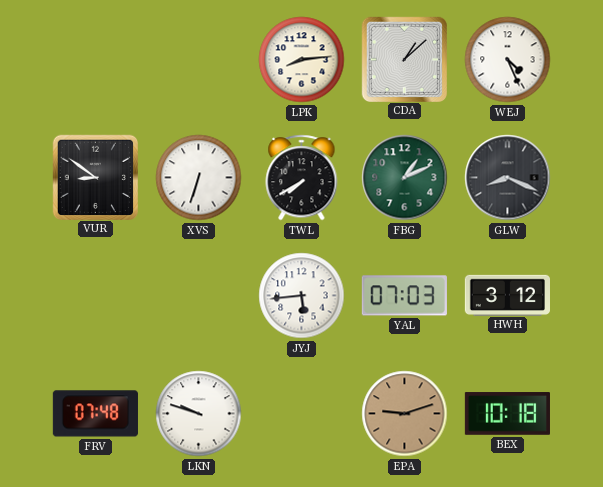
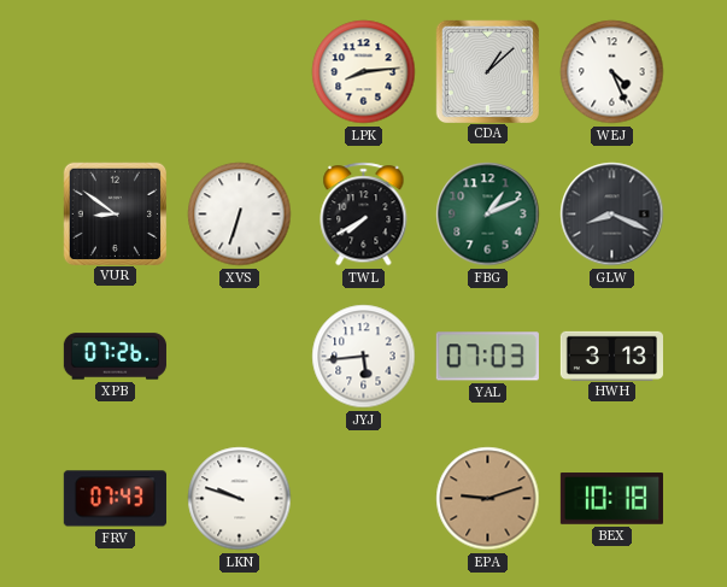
XPB: none -> 07:26 (115, 357)
HWH: 3:12 -> 3:13 (611, 356)
FRV: 07:48 -> 07:43 (115, 499)
